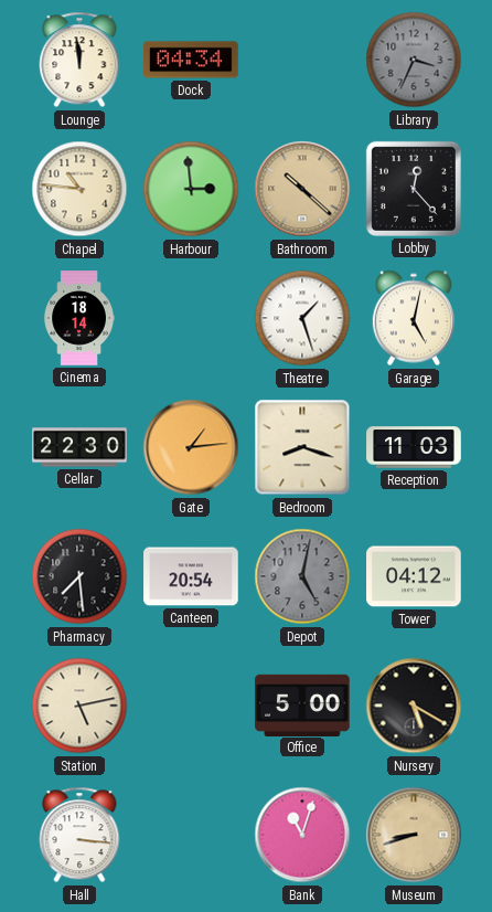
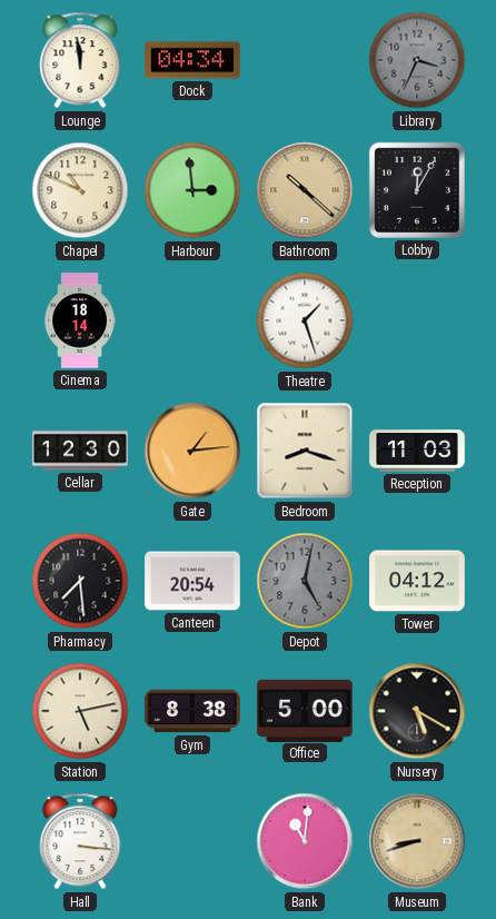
Chapel: 10:46 -> 10:49 (80, 190)
Lobby: 12:23 -> 12:05 (417, 190)
Garage: 5:02 -> none (414, 318)
Cellar: 22:30 -> 12:30 (80, 451)
Gym: none -> 8:38 (192, 711)
Bank: 11:03 -> 11:01 (305, 841)
